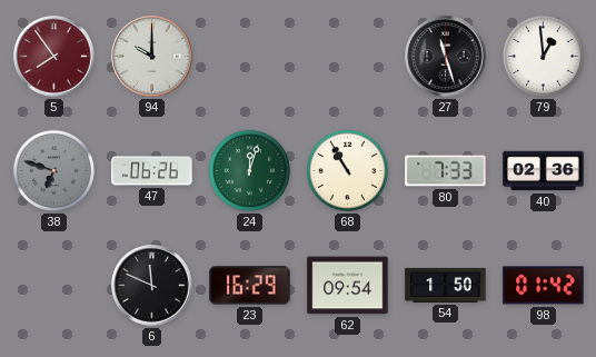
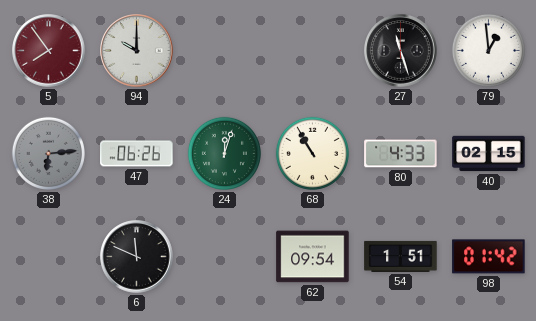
38: 6:48 -> 6:14 (48, 153)
80: 7:33 -> 4:33 (401, 154)
40: 02:36 -> 02:15 (489, 154)
23: 16:29 -> none (250, 286)
54: 1:50 -> 1:51 (401, 256)
